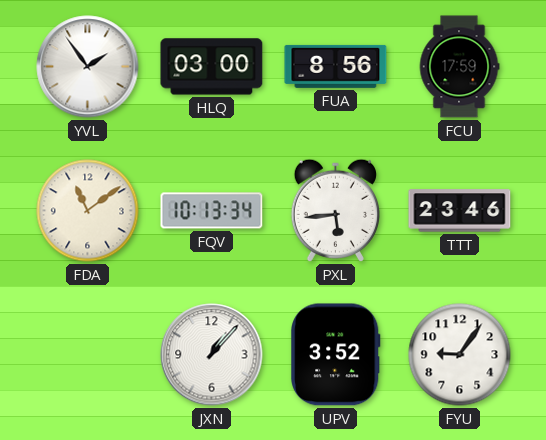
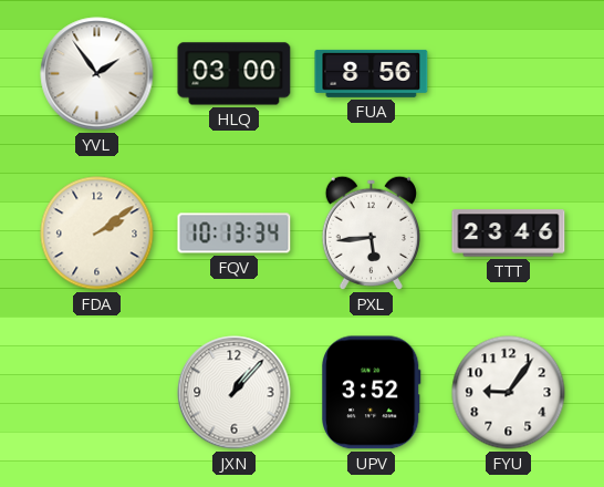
FCU: 17:59 -> none (459, 67)
FDA: 11:09 -> 2:09 (97, 234)
